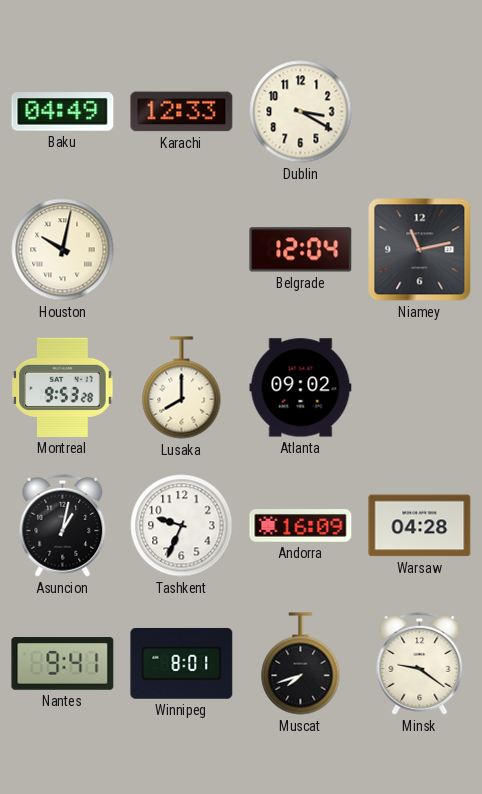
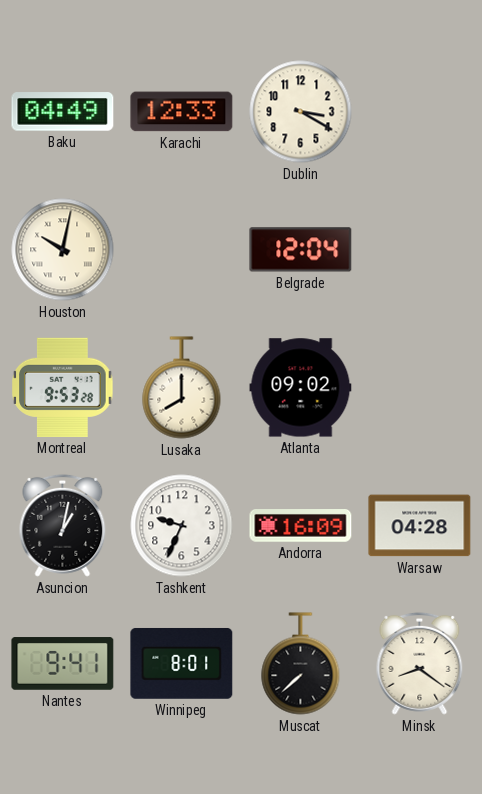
Niamey: 11:13 -> none (420, 250)
Muscat: 7:42 -> 7:38 (301, 664)
Minsk: 9:21 -> 8:21 (420, 663)
